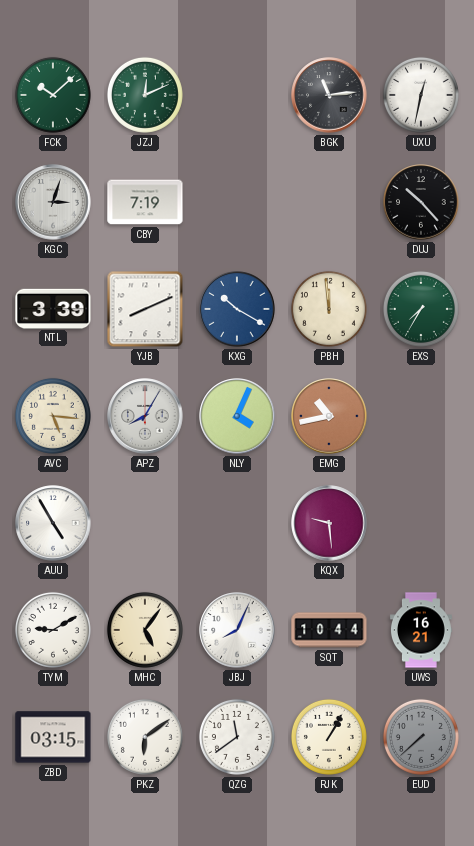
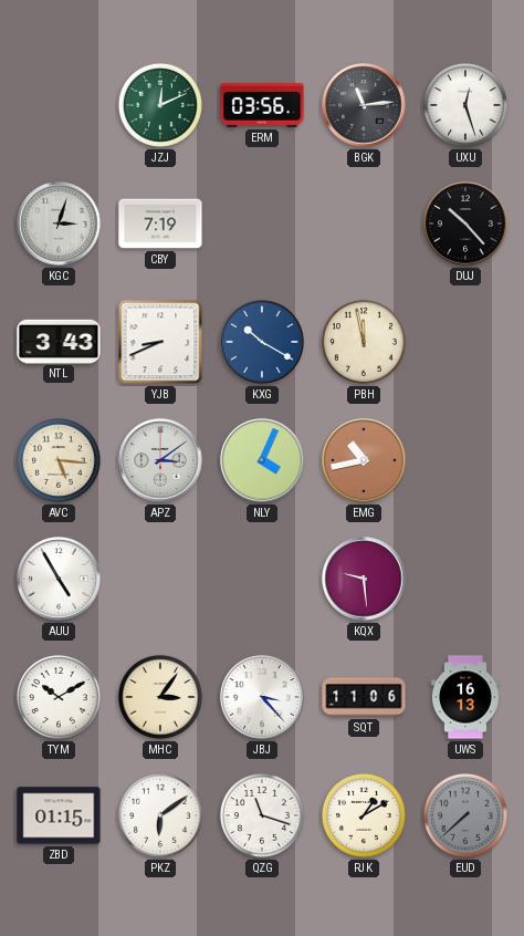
FCK: 10:08 -> none (53, 95)
ERM: none -> 03:56 (262, 106)
UXU: 12:32 -> 12:27 (465, 105)
NTL: 3:39 -> 3:43 (59, 341)
YJB: 8:11 -> 8:41 (160, 342)
PBH: 11:59 -> 11:58 (364, 342)
EXS: 7:35 -> none (421, 309)
APZ: 8:05 -> 3:09 (160, 460)
TYM: 9:10 -> 10:10 (59, 697)
MHC: 5:06 -> 3:06 (160, 697)
JBJ: 8:04 -> 3:23 (262, 697)
SQT: 10:44 -> 11:06 (364, 697)
UWS: 16:21 -> 16:13 (465, 697)
ZBD: 03:15 -> 01:15 (59, 815)
QZG: 11:39 -> 11:18 (262, 815)
RJK: 1:05 -> 1:10 (364, 815)
